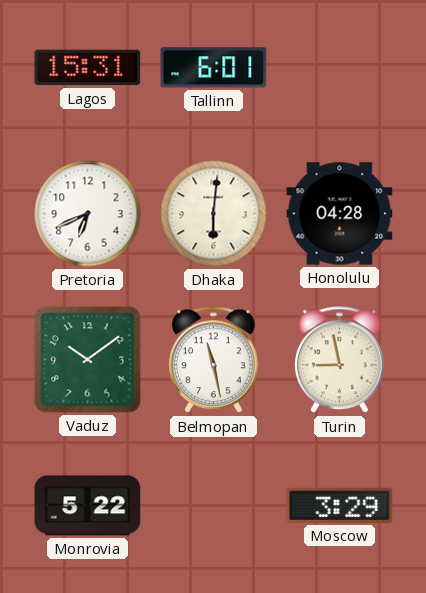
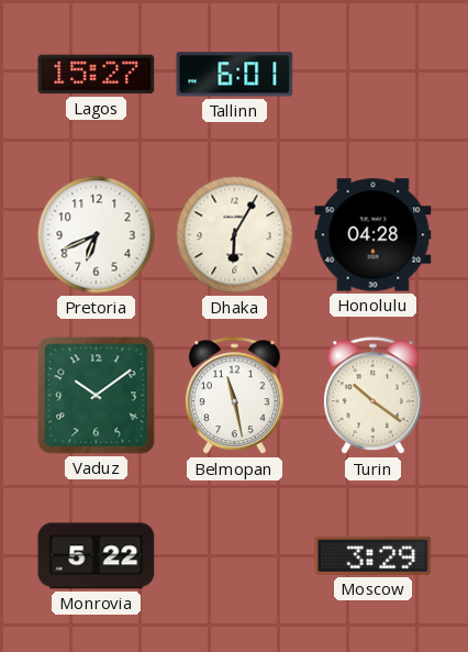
Lagos: 15:31 -> 15:27 (97, 75)
Dhaka: 6:01 -> 6:05 (235, 235)
Turin: 8:58 -> 10:21 (372, 396)
